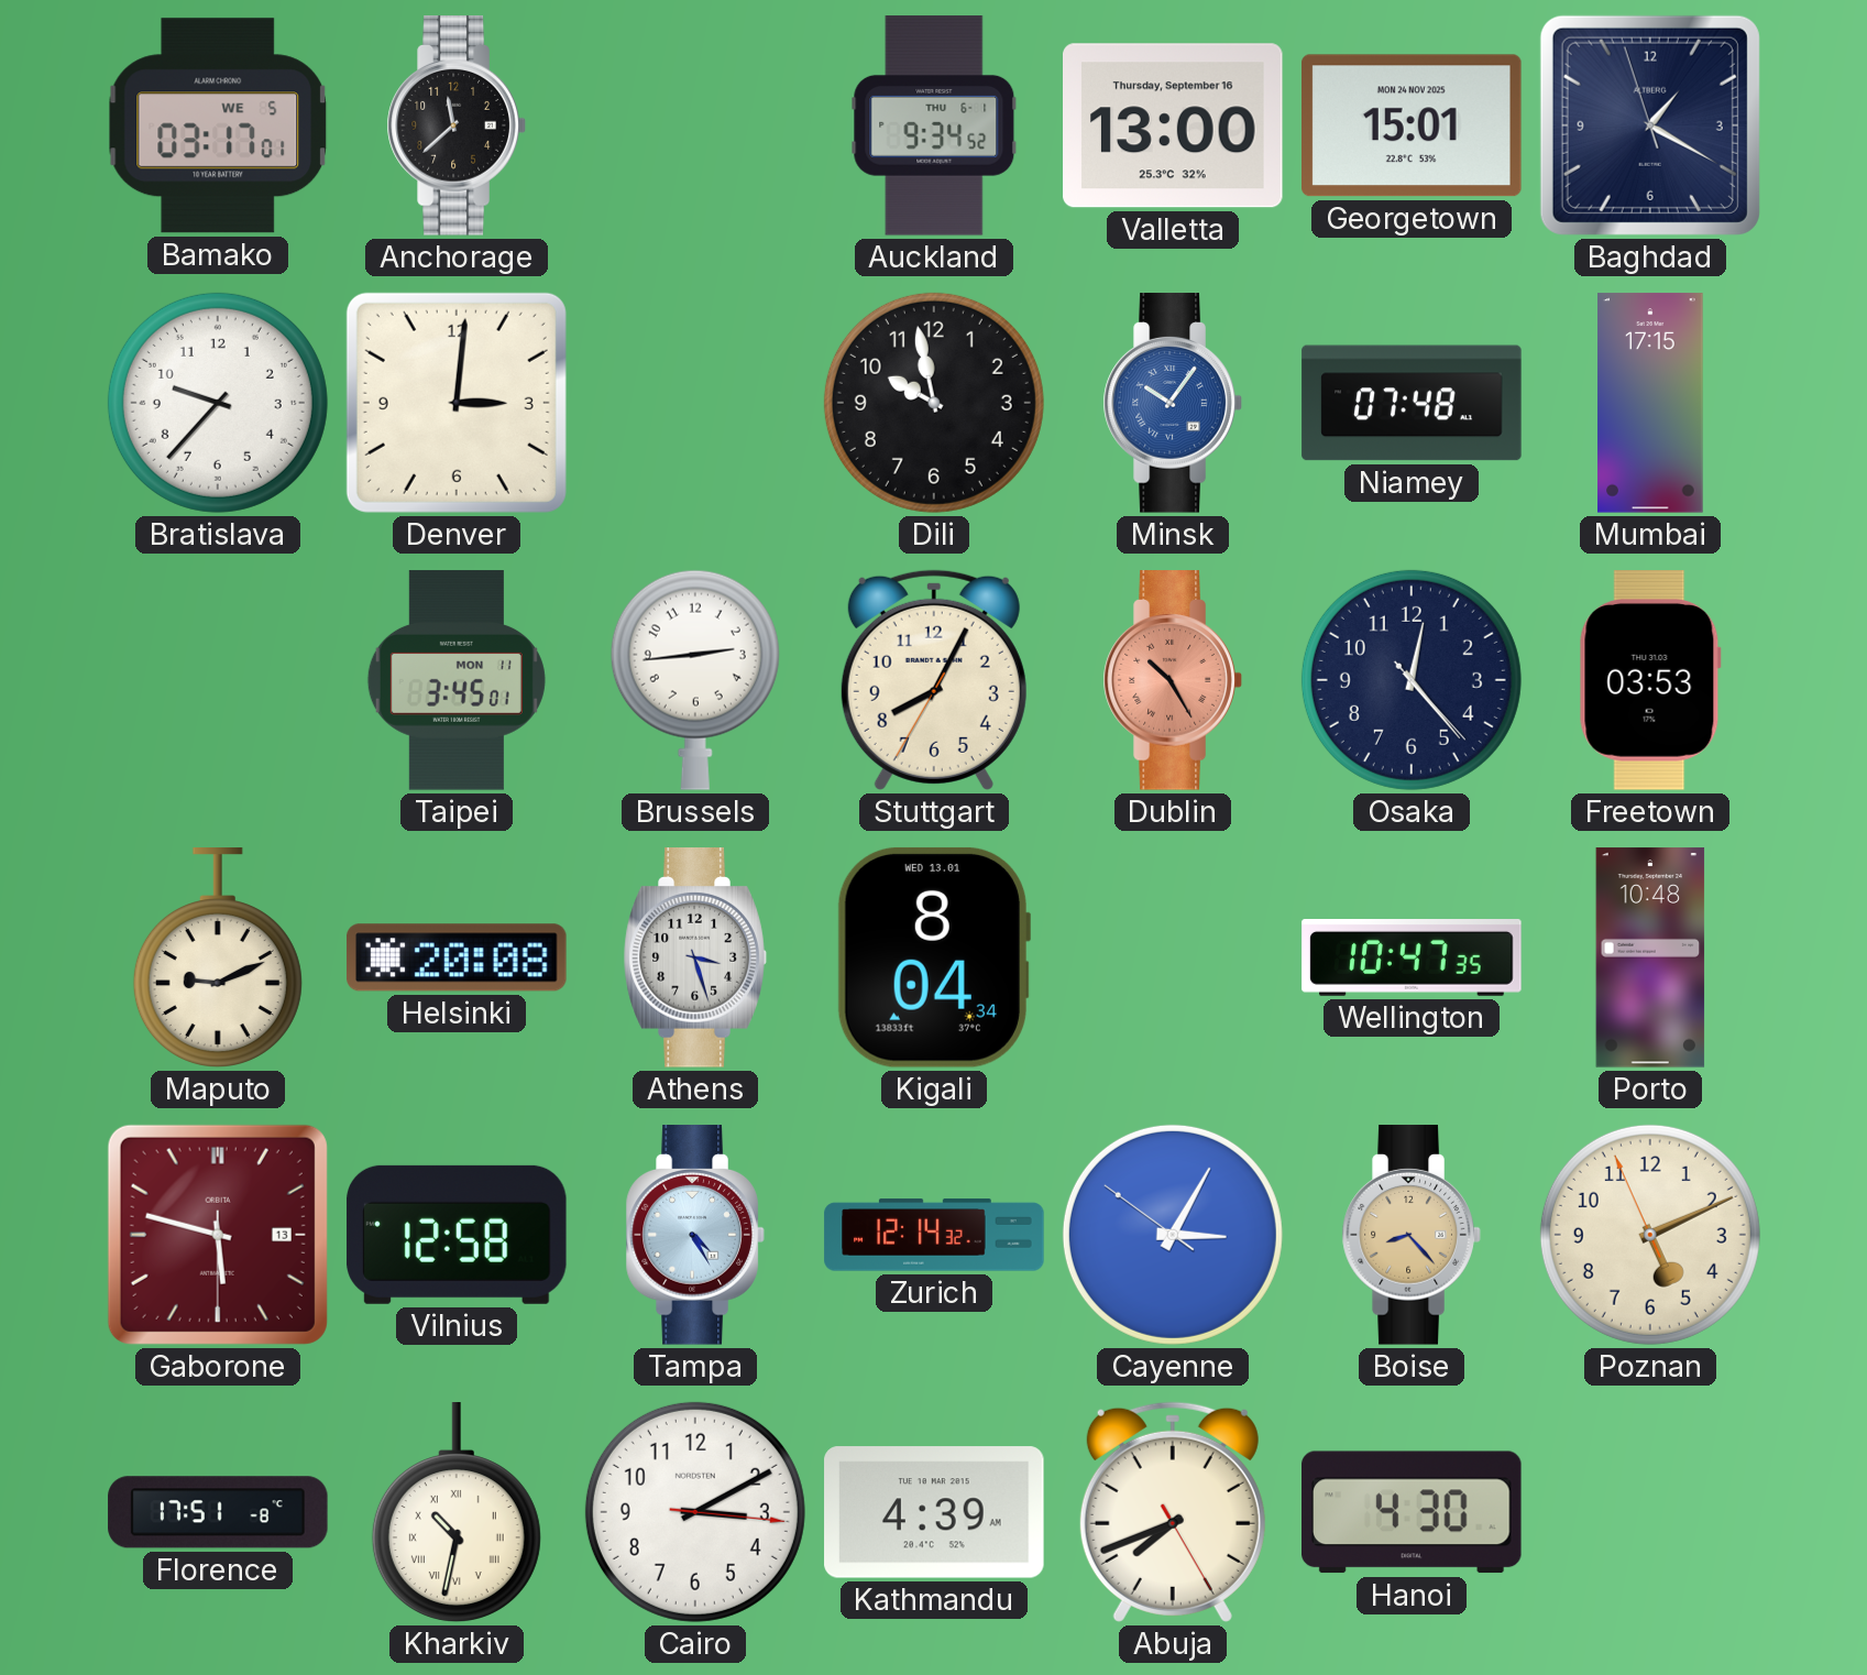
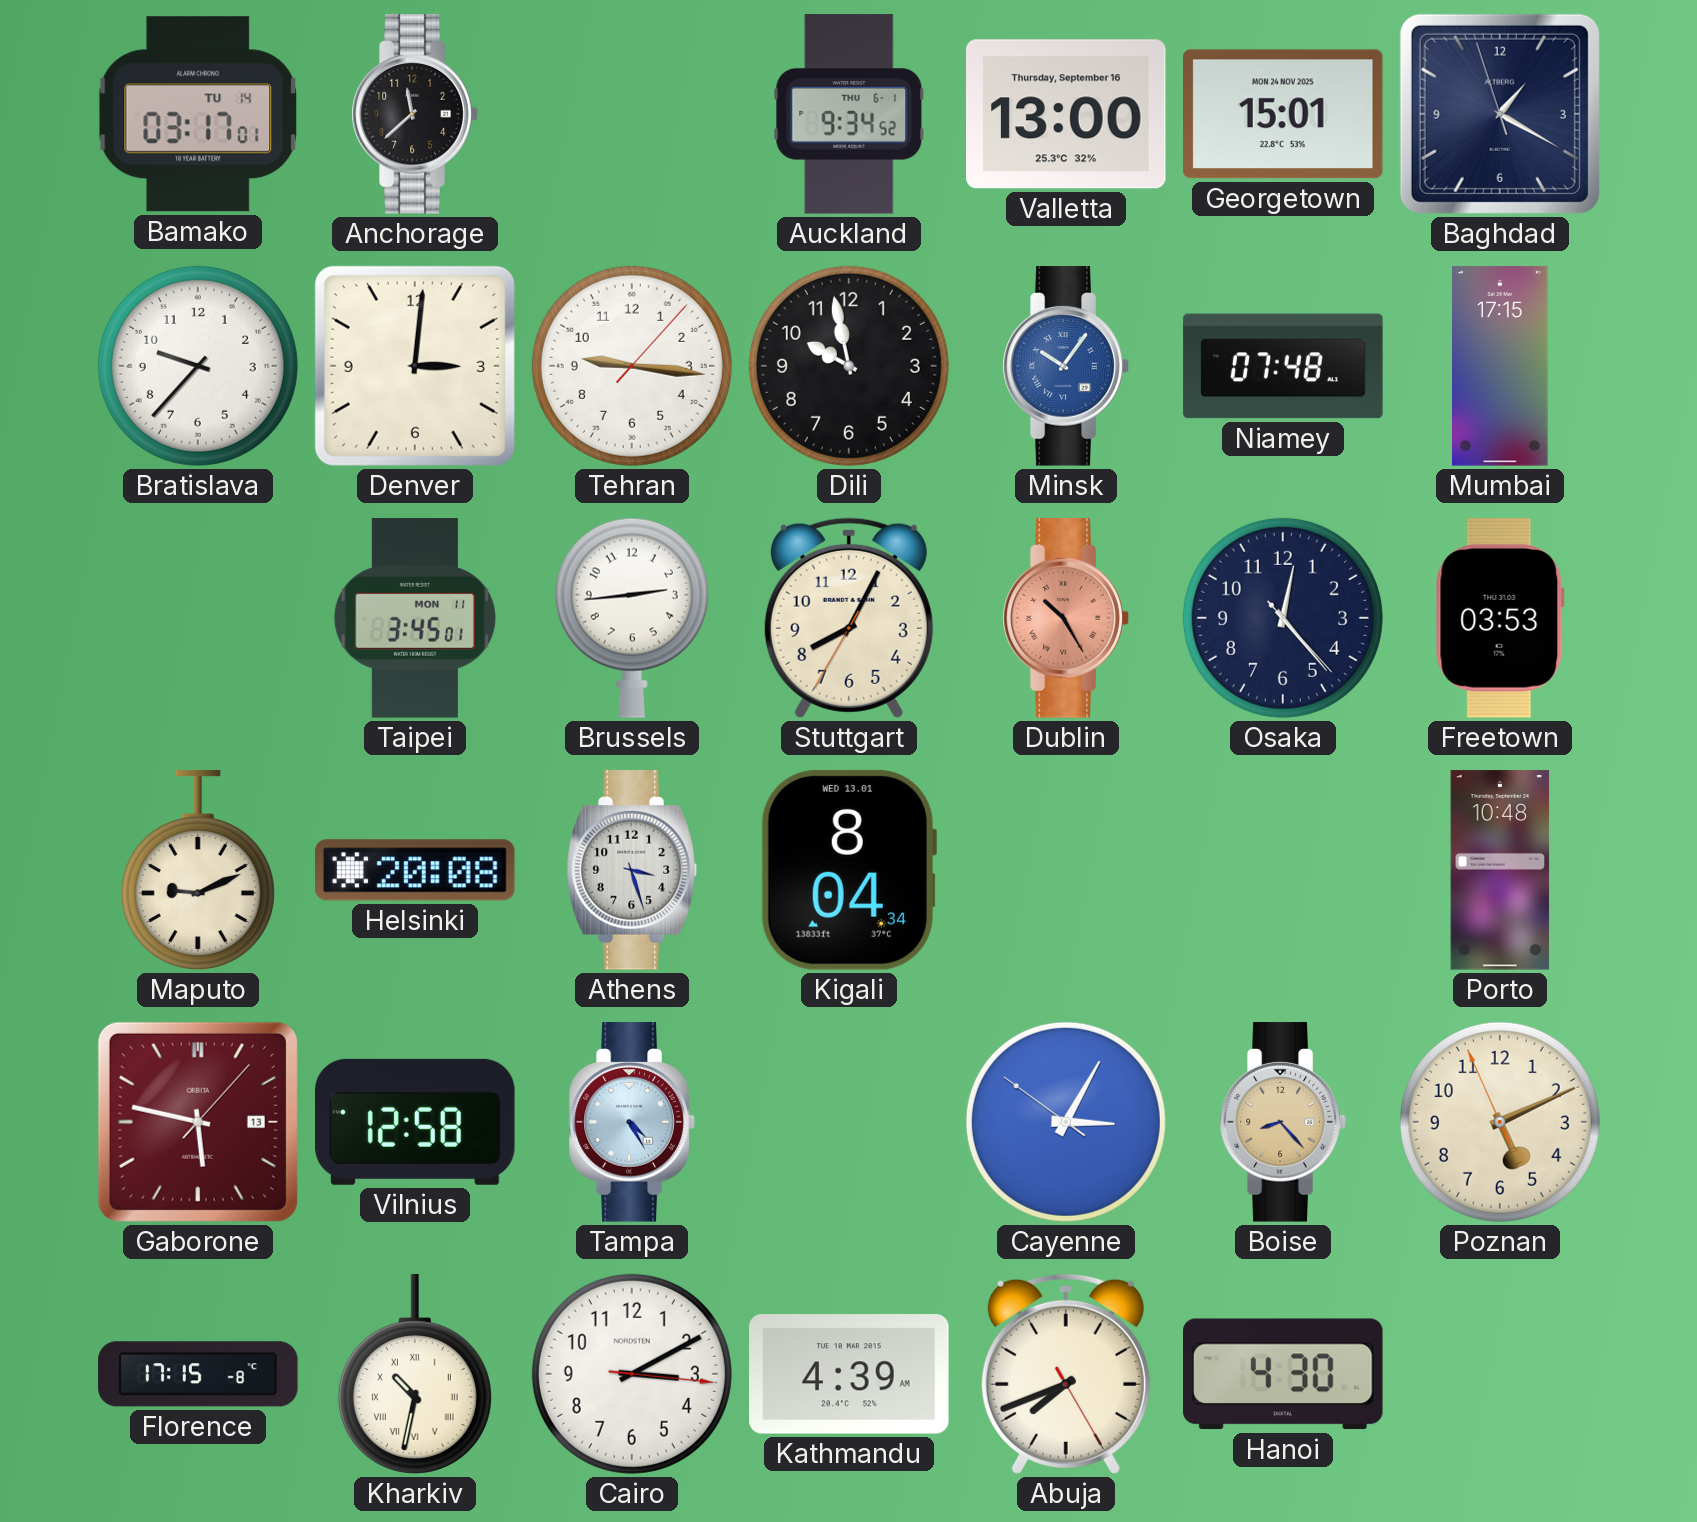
Bamako date: WE 5 -> TU 14 (198, 114)
Tehran: none -> 9:16 (632, 366)
Wellington: 10:47 -> none (1412, 959)
Gaborone: 5:47:30 -> 5:47:07 (198, 1122)
Zurich: 12:14 -> none (934, 1235)
Florence: 17:51 -> 17:15 (198, 1374)
